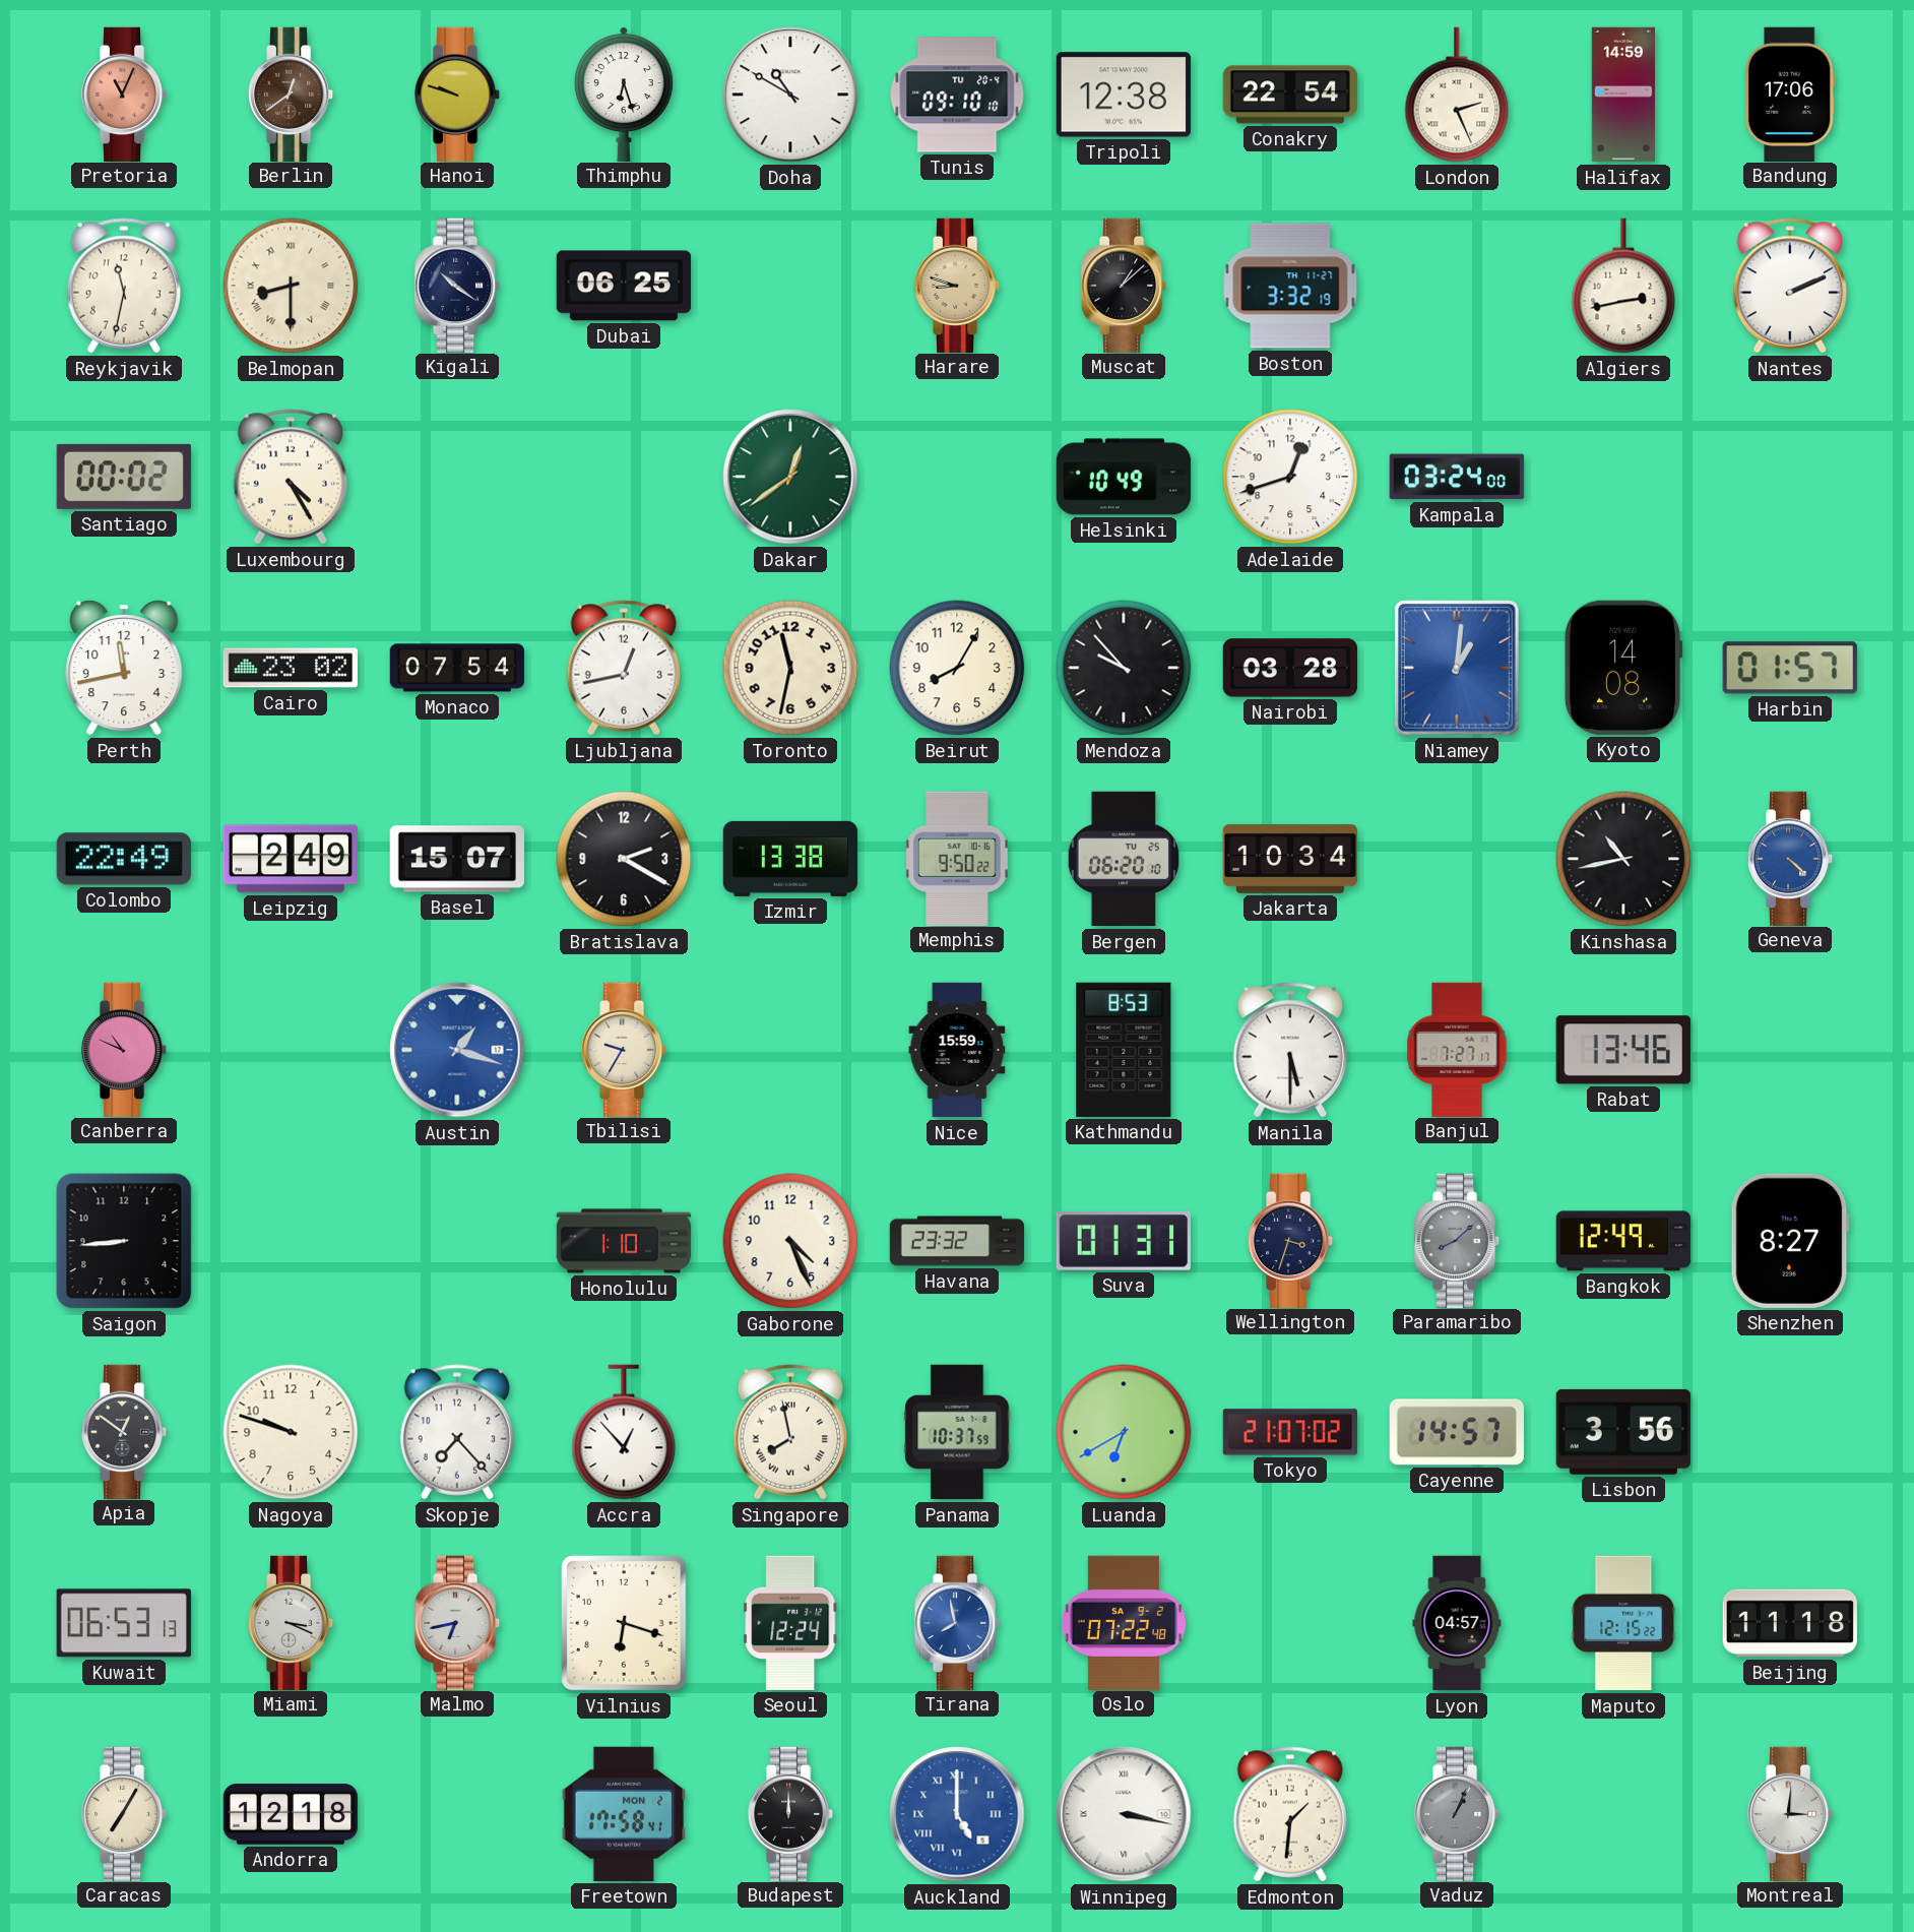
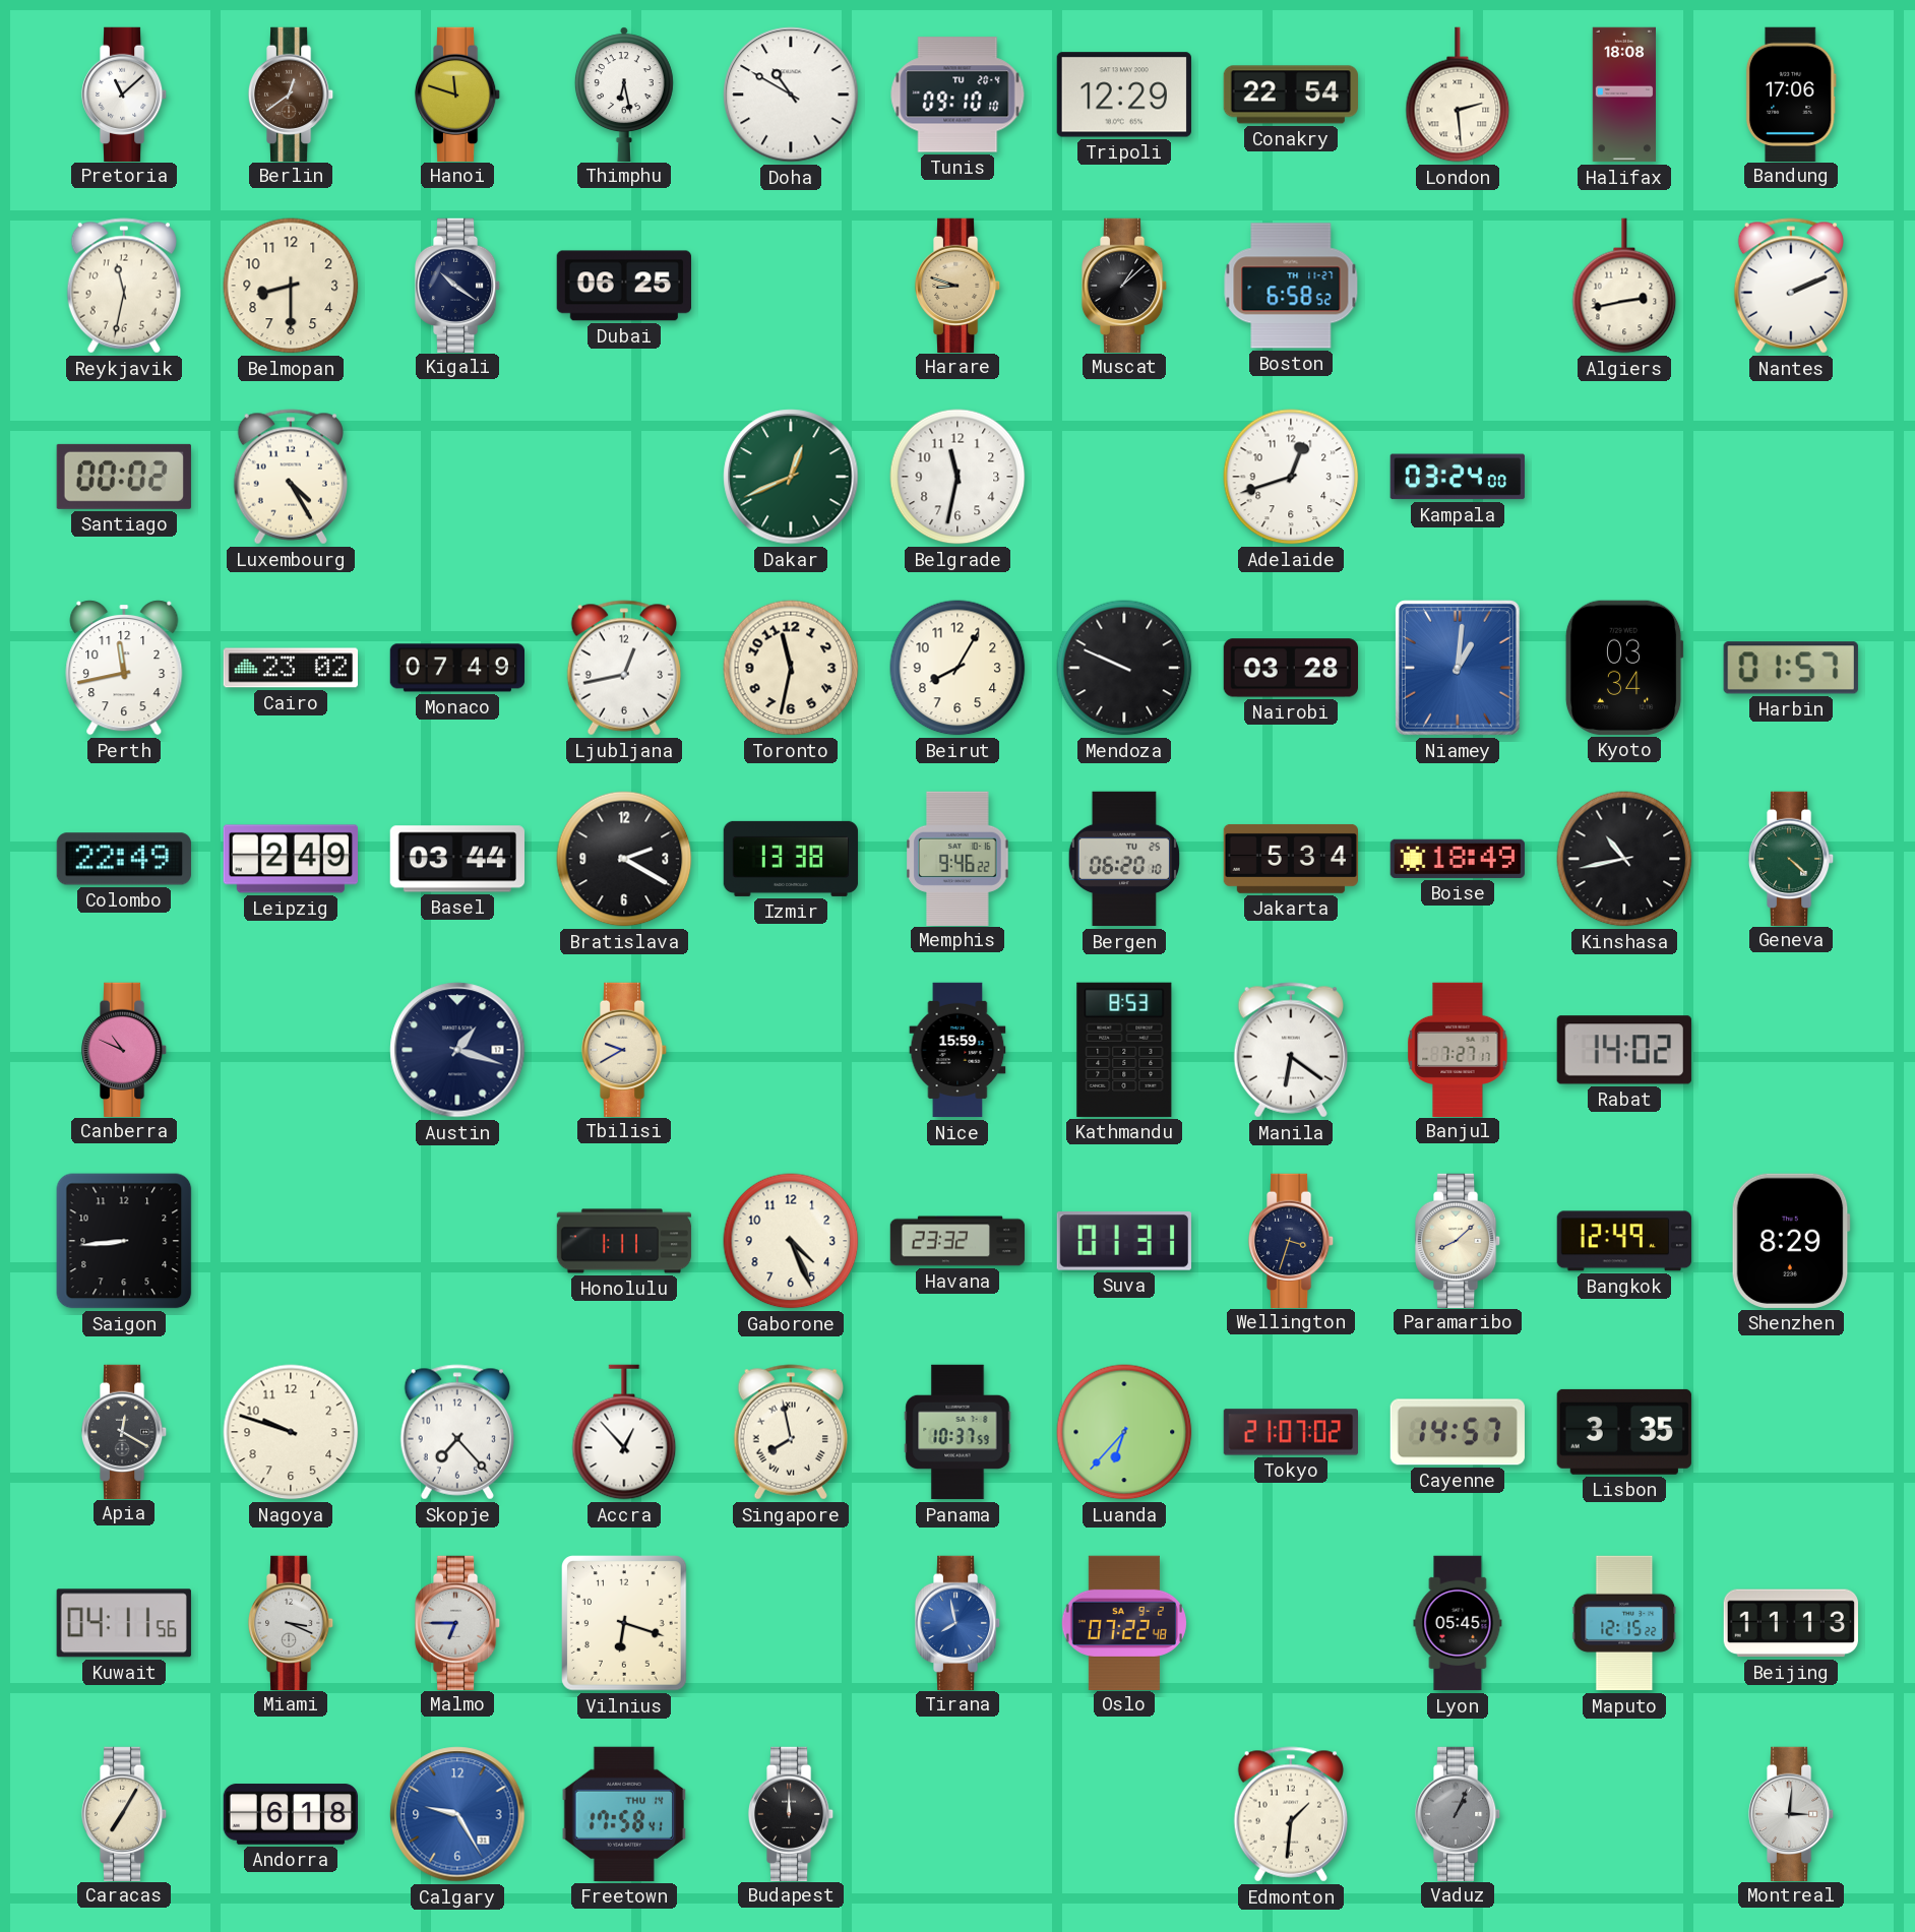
Pretoria: 11:04 -> 11:08 (124, 94)
Pretoria dial: salmon -> white (124, 94)
Hanoi: 9:48 -> 11:48 (457, 94)
Thimphu: 6:27 -> 6:28 (624, 94)
Tripoli: 12:38 -> 12:29 (1124, 95)
London: 2:26 -> 2:29 (1458, 95)
Halifax: 14:59 -> 18:08 (1623, 95)
Belmopan numerals: Roman -> Arabic (291, 286)
Boston: 3:32 -> 6:58 (1291, 286)
Dakar: 12:39 -> 12:41 (791, 477)
Belgrade: none -> 11:32 (957, 477)
Helsinki: 10:49 -> none (1124, 477)
Monaco: 07:54 -> 07:49 (456, 668)
Mendoza: 9:53 -> 9:49 (1124, 668)
Kyoto: 14:08 -> 03:34 (1624, 668)
Basel: 15:07 -> 03:44 (456, 859)
Memphis: 9:50 -> 9:46 (957, 858)
Jakarta: 10:34 -> 5:34 (1291, 859)
Boise: none -> 18:49 (1458, 859)
Geneva dial: blue -> green (1791, 858)
Austin dial: blue -> navy (457, 1050)
Tbilisi: 9:35 -> 9:40 (624, 1049)
Manila: 5:30 -> 6:21 (1290, 1050)
Rabat: 13:46 -> 14:02 (1624, 1050)
Honolulu: 1:10 -> 1:11 (624, 1241)
Paramaribo dial: grey -> cream (1458, 1240)
Shenzhen: 8:27 -> 8:29 (1791, 1241)
Apia: 12:51 -> 12:20 (124, 1431)
Luanda: 6:40 -> 6:37 (1124, 1432)
Lisbon: 3:56 -> 3:35 (1624, 1432)
Kuwait: 06:53 -> 04:11 (124, 1623)
Malmo: 6:43 -> 6:45 (457, 1622)
Seoul: 12:24 -> none (790, 1623)
Lyon: 04:57 -> 05:45 (1458, 1623)
Beijing: 11:18 -> 11:13 (1790, 1623)
Andorra: 12:18 -> 6:18 (290, 1814)
Calgary: none -> 9:25 (457, 1814)
Freetown date: MON 2 -> THU 14 (623, 1814)
Auckland: 5:00 -> none (957, 1814)
Winnipeg: 3:17 -> none (1124, 1814)
